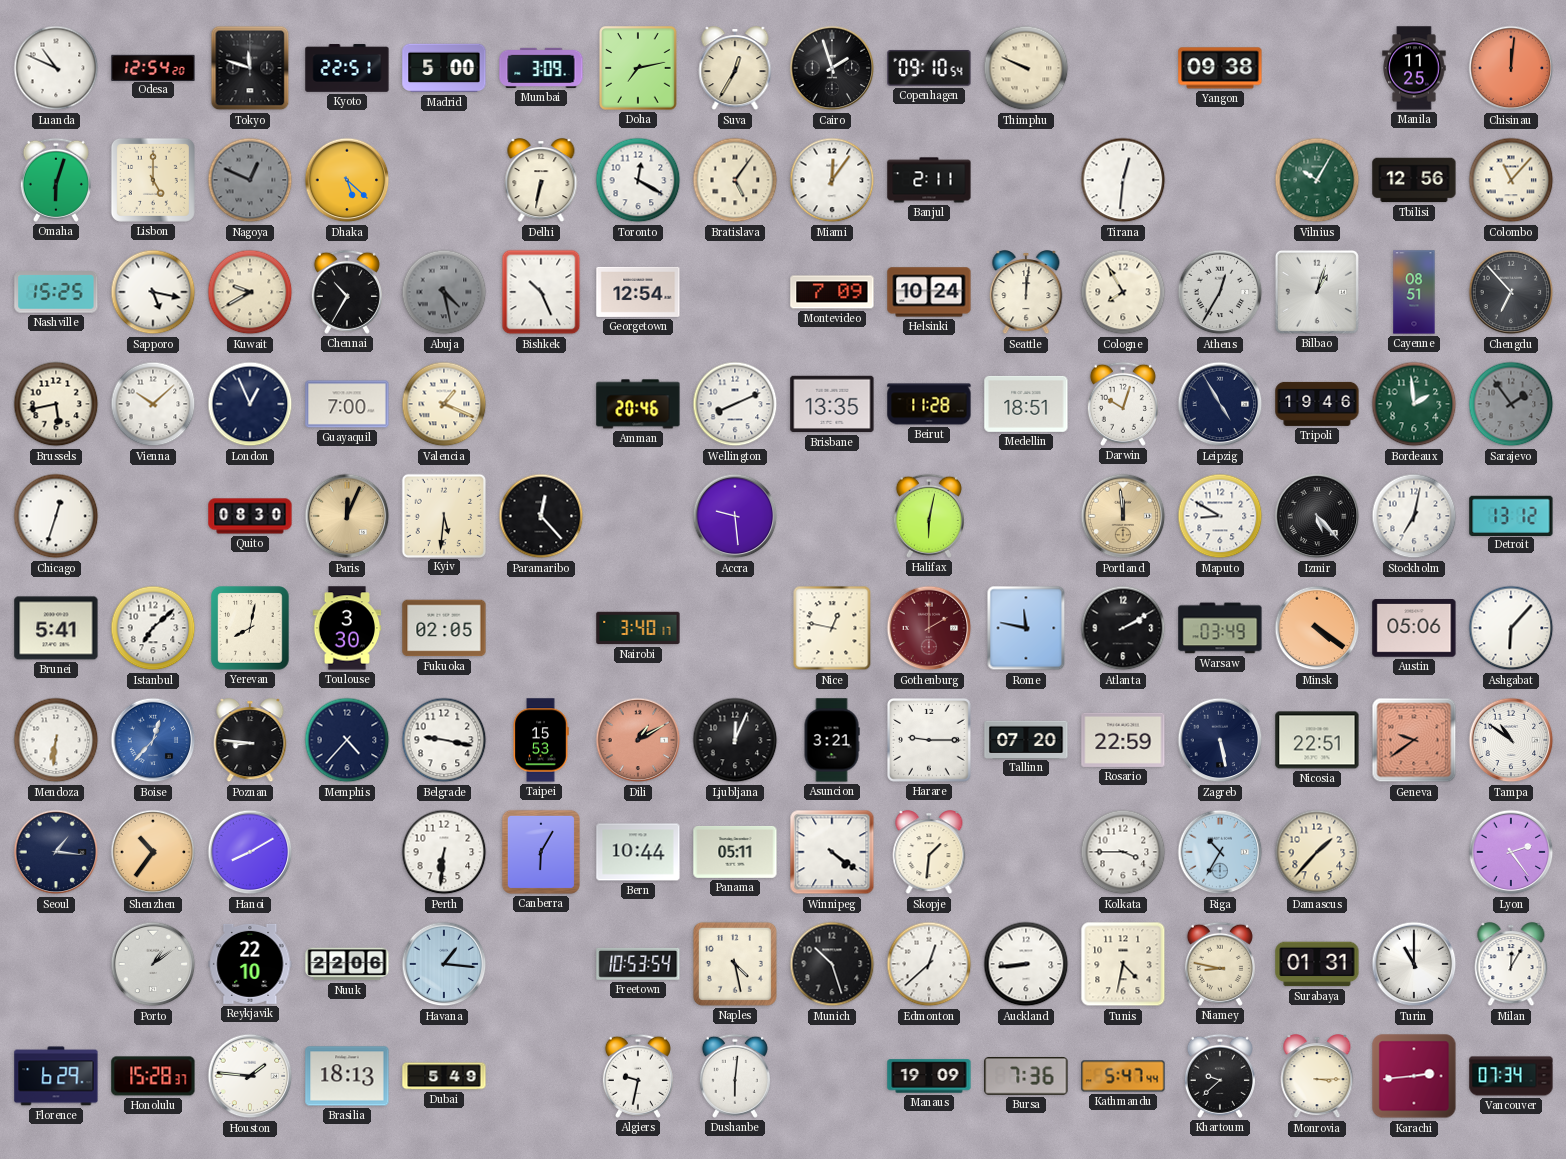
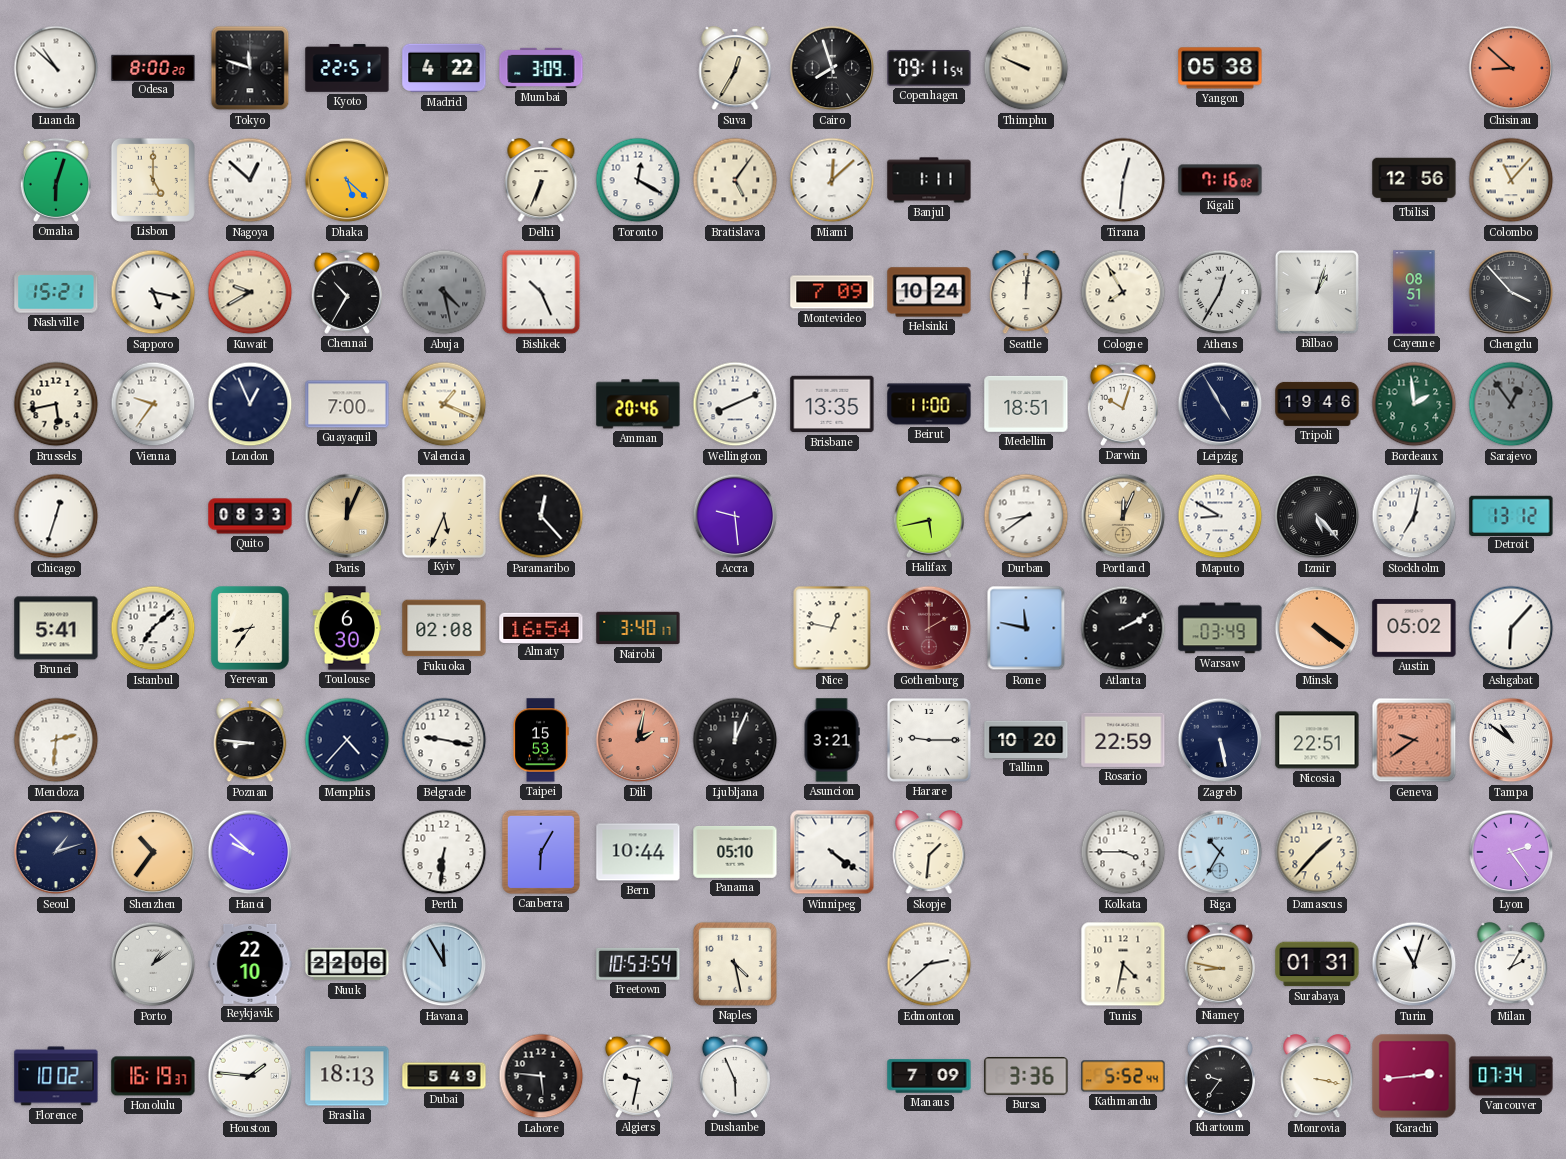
Luanda: 10:49 -> 10:52 (56, 68)
Odesa: 12:54 -> 8:00 (153, 67)
Madrid: 5:00 -> 4:22 (444, 68)
Doha: 7:13 -> none (638, 68)
Cairo: 1:57 -> 7:57 (832, 68)
Copenhagen: 09:10 -> 09:11 (929, 68)
Yangon: 09:38 -> 05:38 (1220, 68)
Manila: 11:25 -> none (1414, 68)
Chisinau: 12:01 -> 8:52 (1511, 68)
Nagoya: 12:49 -> 12:52 (250, 180)
Nagoya dial: grey -> white (250, 180)
Delhi: 6:32 -> 6:34 (541, 181)
Miami: 12:06 -> 12:08 (832, 180)
Banjul: 2:11 -> 1:11 (929, 180)
Kigali: none -> 7:16 (1220, 180)
Vilnius: 10:05 -> none (1317, 180)
Nashville: 15:25 -> 15:21 (56, 292)
Georgetown: 12:54 -> none (638, 292)
Chengdu: 6:53 -> 3:53 (1511, 292)
Vienna: 10:08 -> 9:36 (153, 404)
Beirut: 11:28 -> 11:00 (929, 404)
Sarajevo: 1:54 -> 12:54 (1511, 404)
Quito: 08:30 -> 08:33 (250, 516)
Kyiv: 5:31 -> 5:34 (443, 515)
Halifax: 6:02 -> 5:43 (929, 516)
Durban: none -> 8:39 (1026, 516)
Portland: 11:59 -> 12:04 (1123, 516)
Yerevan: 8:02 -> 8:36 (250, 628)
Toulouse: 3:30 -> 6:30 (347, 628)
Fukuoka: 02:05 -> 02:08 (444, 628)
Almaty: none -> 16:54 (541, 627)
Austin: 05:06 -> 05:02 (1414, 628)
Mendoza: 6:31 -> 2:31 (56, 740)
Boise: 12:37 -> none (153, 740)
Dili: 1:10 -> 2:02 (638, 740)
Tallinn: 07:20 -> 10:20 (1026, 739)
Seoul: 1:16 -> 1:12 (56, 852)
Hanoi: 8:10 -> 9:52 (250, 852)
Panama: 05:11 -> 05:10 (735, 852)
Havana: 1:16 -> 11:55 (444, 964)
Munich: 10:27 -> none (832, 964)
Edmonton: 12:38 -> 2:38 (929, 964)
Auckland: 8:44 -> none (1026, 964)
Turin: 11:00 -> 11:03 (1414, 964)
Milan: 12:05 -> 2:05 (1511, 965)
Florence: 6:29 -> 10:02 (56, 1076)
Honolulu: 15:28 -> 16:19 (153, 1076)
Lahore: none -> 5:46 (541, 1076)
Dushanbe: 6:01 -> 5:56 (735, 1076)
Manaus: 19:09 -> 7:09 (929, 1076)
Bursa: 7:36 -> 3:36 (1026, 1077)
Kathmandu: 5:47 -> 5:52 (1123, 1076)
Khartoum: 9:38 -> 9:36 (1220, 1076)
Monrovia: 3:15 -> 3:17 (1317, 1077)
